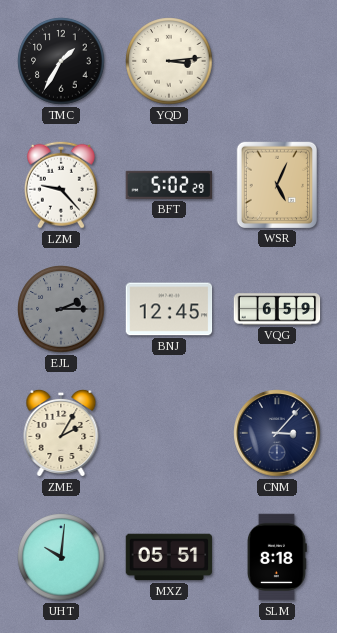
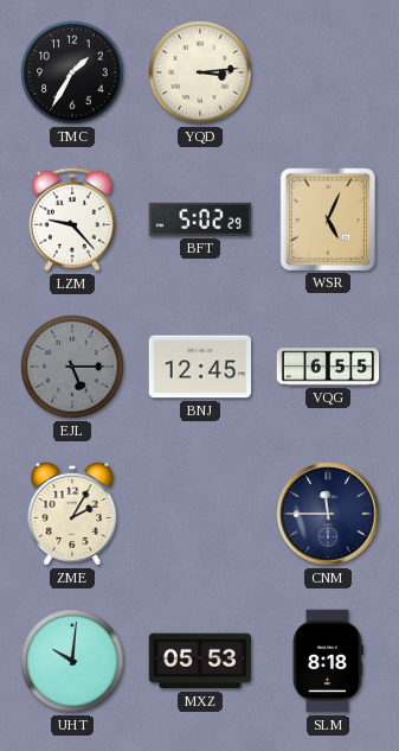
EJL: 2:15 -> 5:15 (72, 367)
VQG: 6:59 -> 6:55 (328, 367)
CNM: 3:07 -> 11:45 (328, 514)
MXZ: 05:51 -> 05:53 (200, 661)
